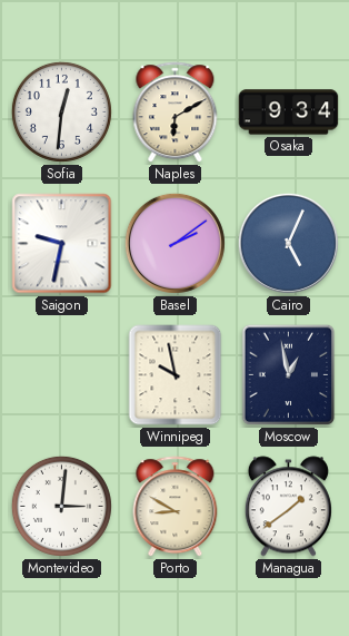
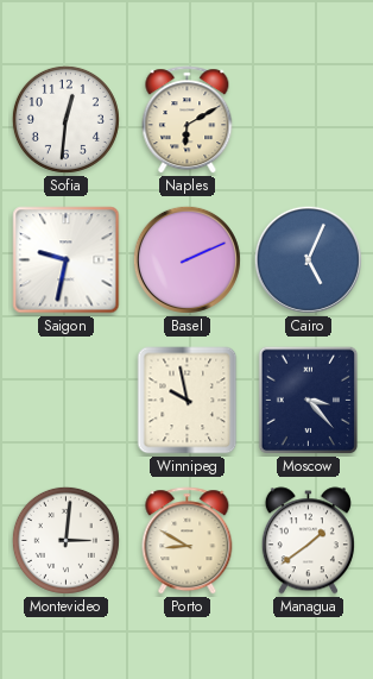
Osaka: 9:34 -> none (289, 112)
Basel: 2:09 -> 2:11 (186, 259)
Moscow: 12:58 -> 3:23 (309, 401)
